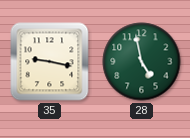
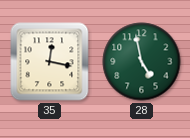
35: 9:17 -> 12:17 (50, 62)
